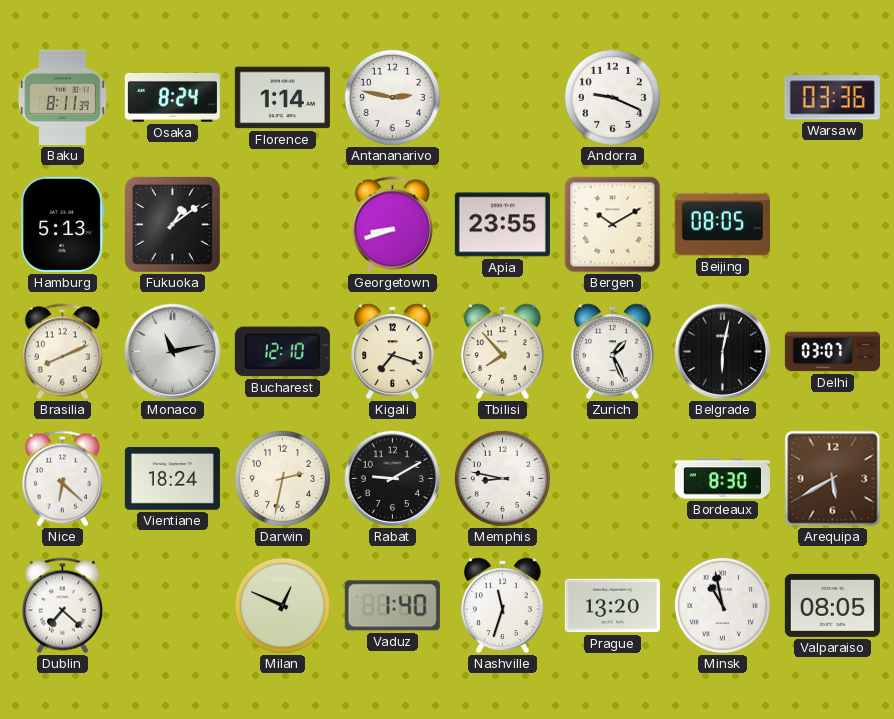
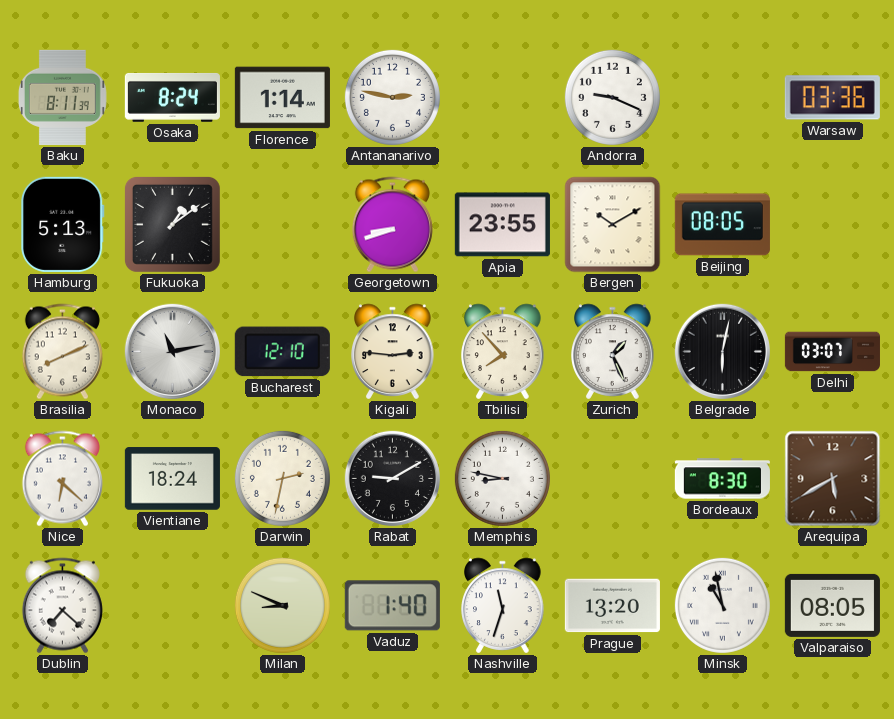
Kigali: 7:18 -> 2:46 (393, 352)
Milan: 12:49 -> 8:49 (282, 605)
